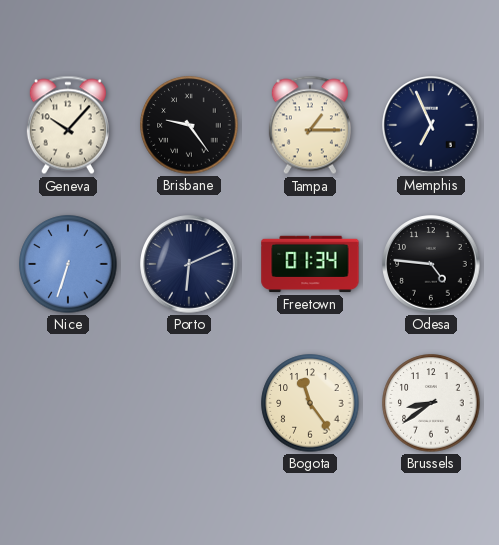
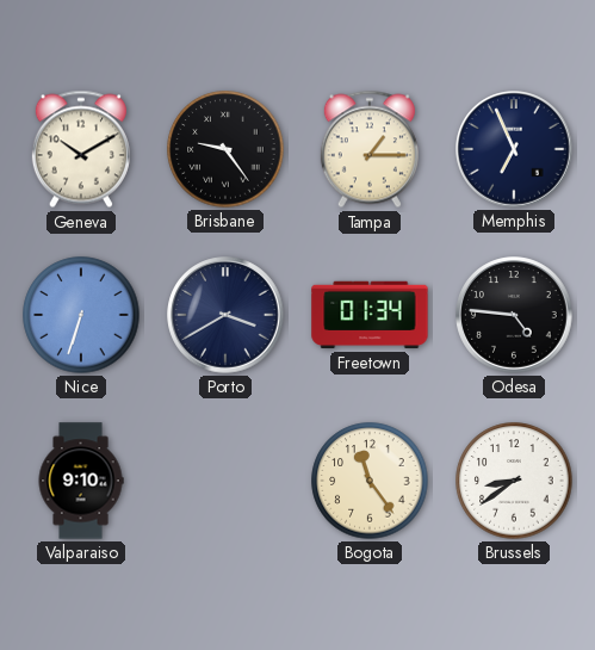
Geneva: 10:07 -> 10:10 (81, 149)
Porto: 6:11 -> 3:40 (225, 315)
Valparaiso: none -> 9:10 (81, 481)
